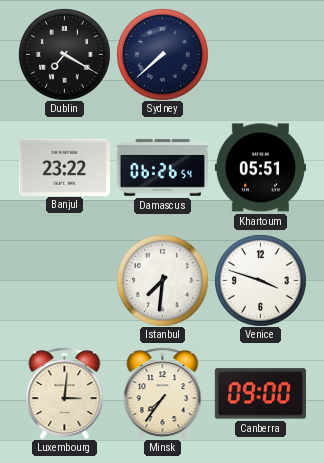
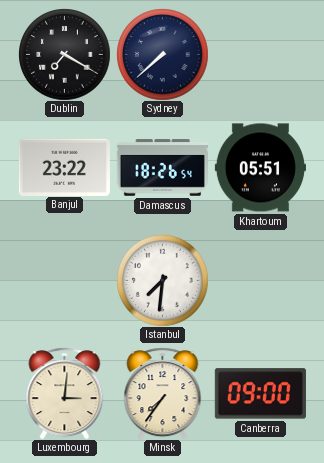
Damascus: 06:26 -> 18:26 (162, 168)
Venice: 3:48 -> none (261, 281)
